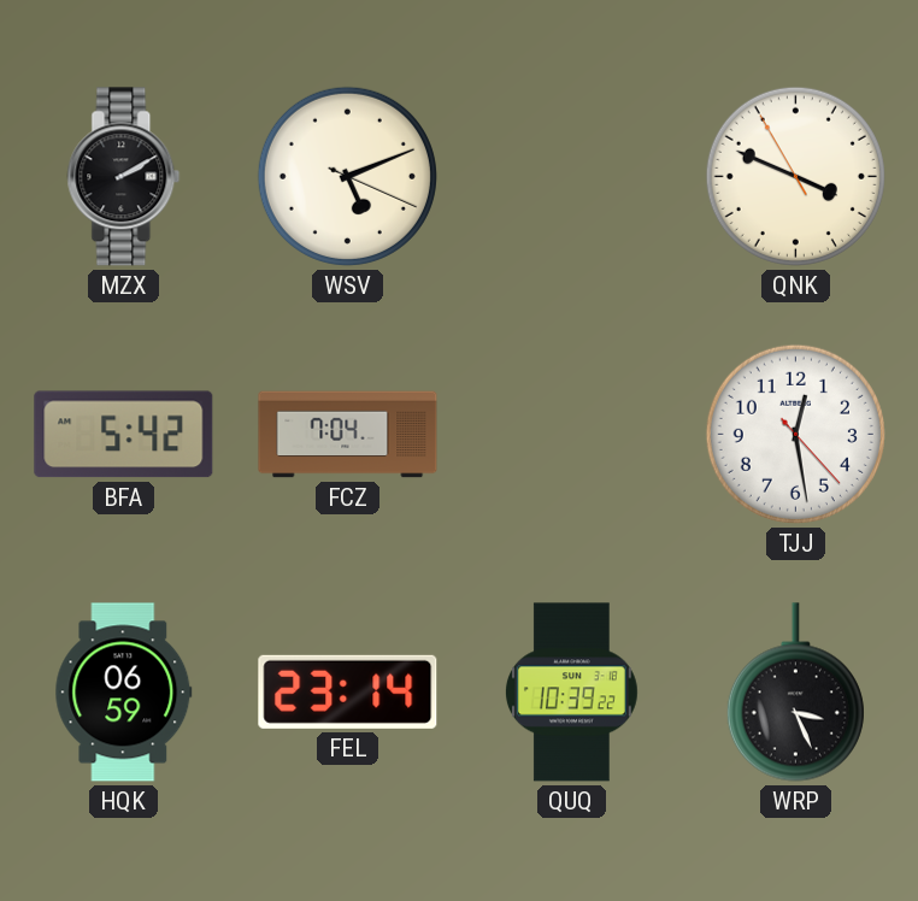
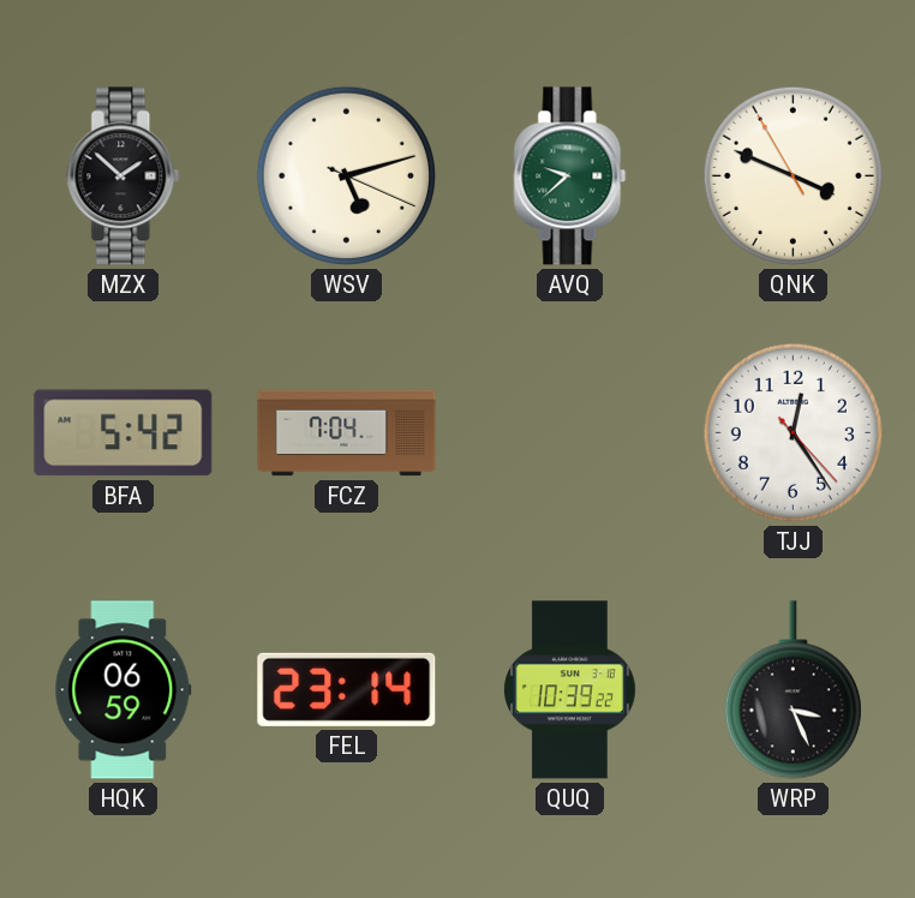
MZX: 2:10 -> 1:52 (124, 176)
WSV: 5:11 -> 5:12 (346, 175)
AVQ: none -> 9:38 (570, 176)
TJJ: 12:28 -> 12:24 (793, 432)
